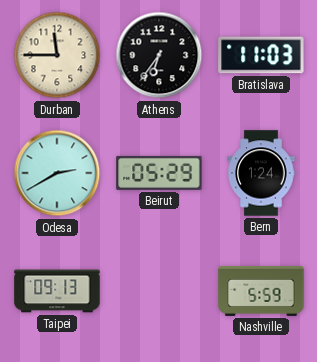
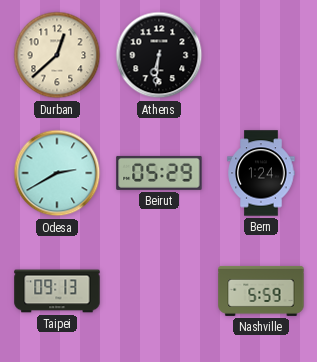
Durban: 11:45 -> 12:38 (57, 55)
Athens: 6:36 -> 6:31 (159, 55)
Bratislava: 11:03 -> none (261, 55)
